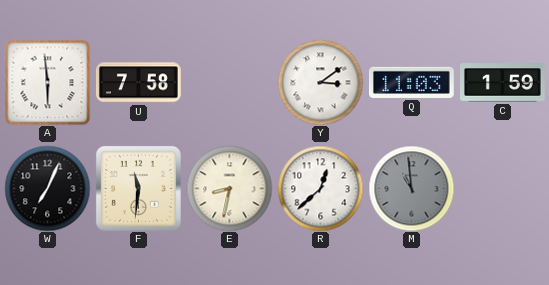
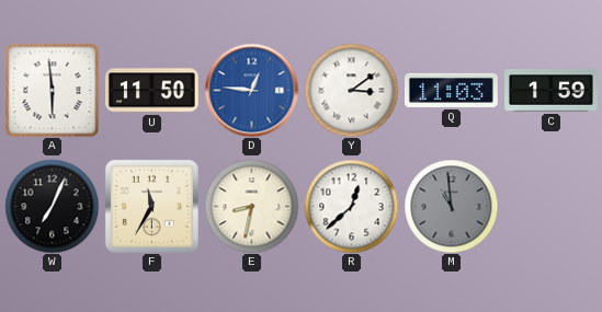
U: 7:58 -> 11:50 (151, 91)
D: none -> 12:46 (251, 90)
F: 11:31 -> 11:35 (151, 206)
